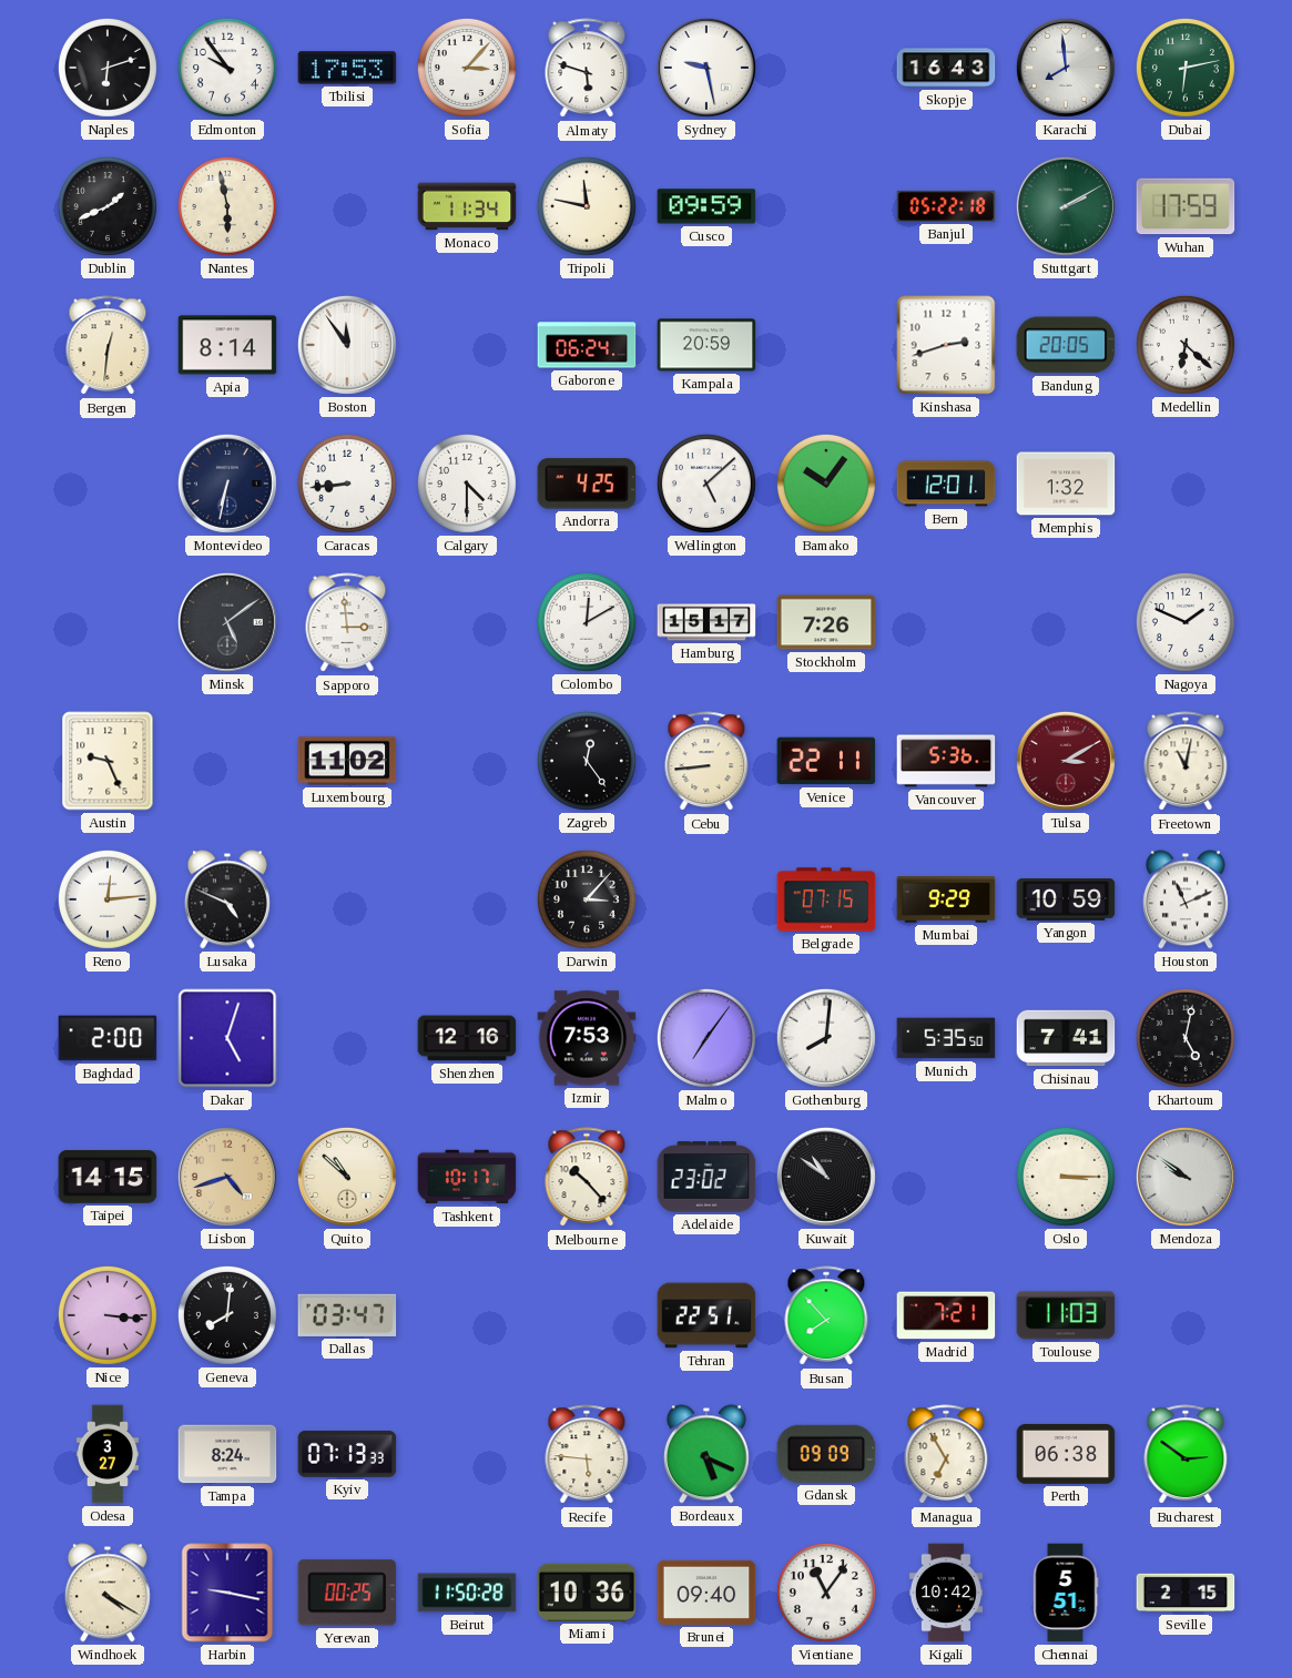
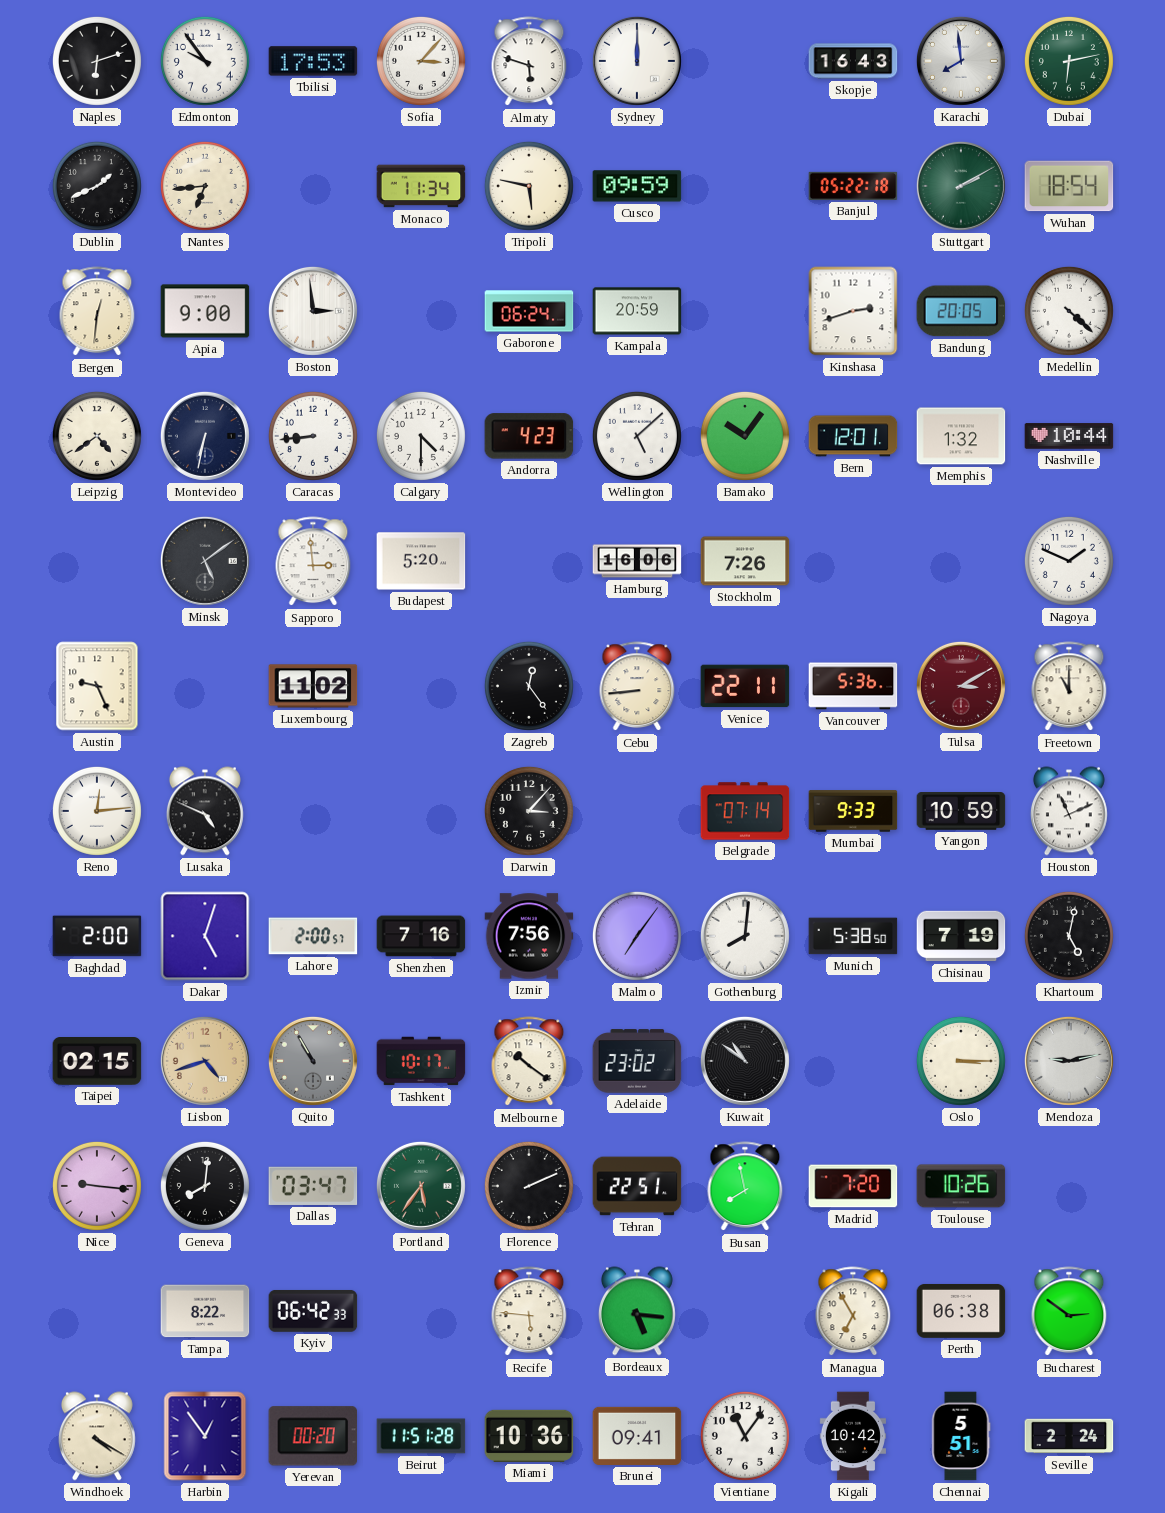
Sydney: 9:28 -> 12:00 (637, 61)
Nantes: 5:58 -> 6:44 (205, 186)
Tripoli: 11:47 -> 5:47 (529, 186)
Wuhan: 17:59 -> 18:54 (1069, 186)
Apia: 8:14 -> 9:00 (205, 311)
Boston: 11:54 -> 2:59 (313, 311)
Medellin: 6:22 -> 4:22 (1069, 311)
Leipzig: none -> 4:39 (97, 436)
Andorra: 4:25 -> 4:23 (529, 436)
Nashville: none -> 10:44 (1069, 436)
Budapest: none -> 5:20 (421, 561)
Colombo: 12:10 -> none (587, 622)
Hamburg: 15:17 -> 16:06 (637, 561)
Freetown: 11:02 -> 11:00 (1069, 687)
Belgrade: 07:15 -> 07:14 (745, 811)
Mumbai: 9:29 -> 9:33 (853, 811)
Lahore: none -> 2:00 (313, 936)
Shenzhen: 12:16 -> 7:16 (421, 936)
Izmir: 7:53 -> 7:56 (529, 936)
Munich: 5:35 -> 5:38 (853, 936)
Chisinau: 7:41 -> 7:19 (961, 936)
Taipei: 14:15 -> 02:15 (97, 1062)
Quito: 10:52 -> 10:55 (313, 1061)
Quito dial: cream -> grey (313, 1061)
Melbourne: 10:23 -> 10:21 (529, 1062)
Mendoza: 9:51 -> 9:13 (1069, 1061)
Nice: 3:16 -> 9:16 (97, 1186)
Portland: none -> 5:36 (421, 1186)
Florence: none -> 2:11 (529, 1186)
Busan: 7:53 -> 7:58 (745, 1187)
Madrid: 7:21 -> 7:20 (853, 1186)
Toulouse: 11:03 -> 10:26 (961, 1186)
Odesa: 3:27 -> none (108, 1454)
Tampa: 8:24 -> 8:22 (205, 1311)
Kyiv: 07:13 -> 06:42 (313, 1311)
Bordeaux: 5:19 -> 5:16 (637, 1311)
Gdansk: 09:09 -> none (826, 1454)
Harbin: 9:17 -> 12:54 (205, 1436)
Yerevan: 00:25 -> 00:20 (313, 1436)
Beirut: 11:50 -> 11:51 (421, 1436)
Brunei: 09:40 -> 09:41 (637, 1436)
Seville: 2:15 -> 2:24 (1069, 1436)
